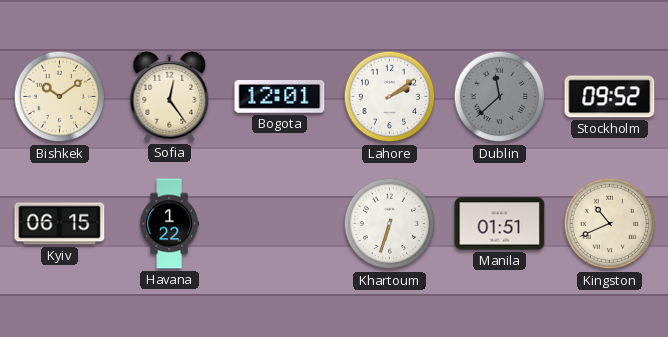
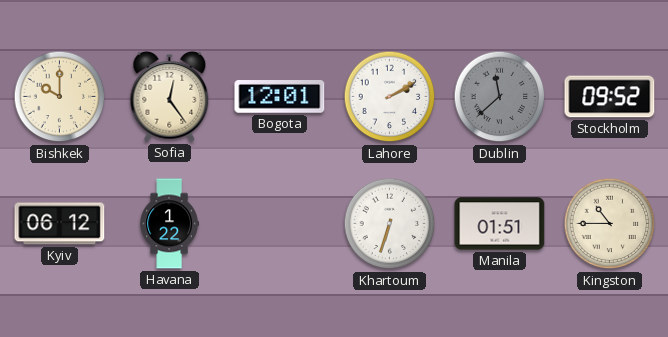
Bishkek: 10:09 -> 10:00 (60, 97)
Lahore: 2:09 -> 2:10 (390, 97)
Kyiv: 06:15 -> 06:12 (60, 224)
Kingston: 10:41 -> 10:45 (610, 224)
